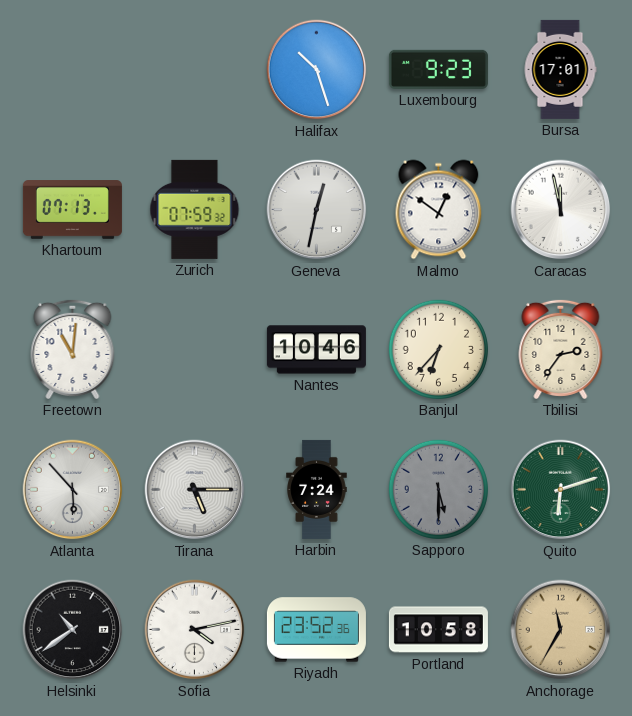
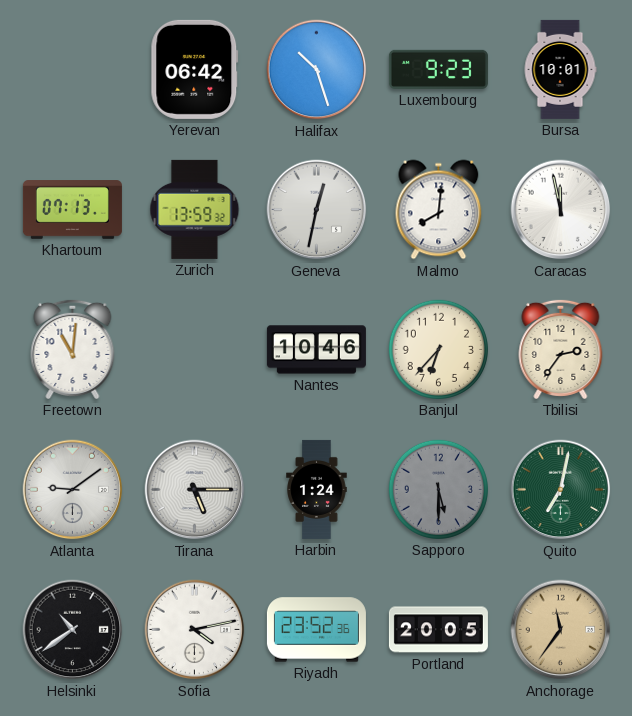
Yerevan: none -> 06:42 (195, 69)
Bursa: 17:01 -> 10:01 (560, 69)
Zurich: 07:59 -> 13:59 (195, 209)
Malmo: 12:51 -> 8:01 (439, 210)
Atlanta: 5:53 -> 9:09 (73, 490)
Harbin: 7:24 -> 1:24 (317, 489)
Quito: 6:12 -> 7:02 (561, 490)
Portland: 10:58 -> 20:05 (438, 630)
Anchorage: 11:35 -> 11:36 (561, 630)
